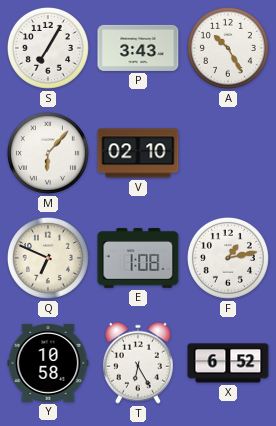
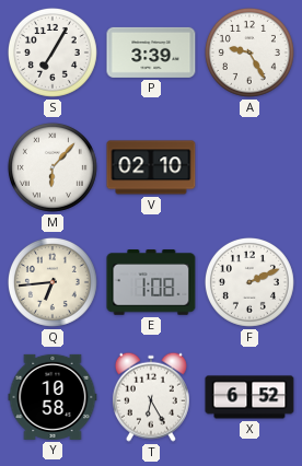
P: 3:43 -> 3:39 (151, 53)
A: 10:25 -> 9:25 (249, 53)
Q: 6:49 -> 6:44 (53, 282)
F: 1:13 -> 2:11 (249, 282)
